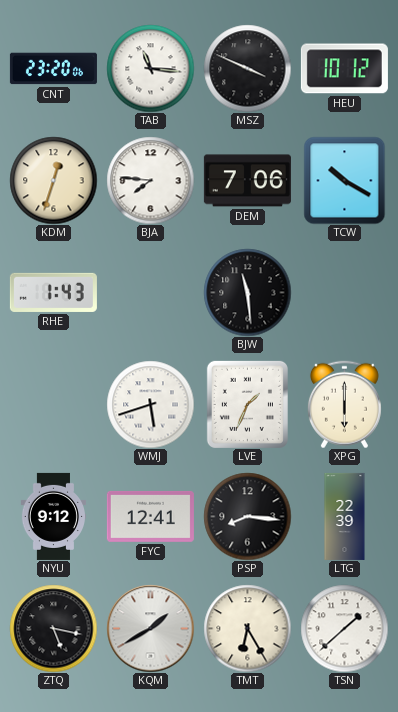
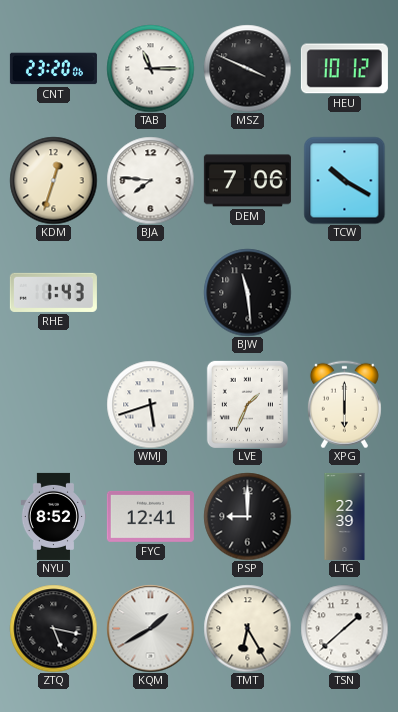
TAB: 11:16 -> 11:15 (150, 68)
NYU: 9:12 -> 8:52 (53, 516)
PSP: 8:16 -> 9:00 (247, 516)
